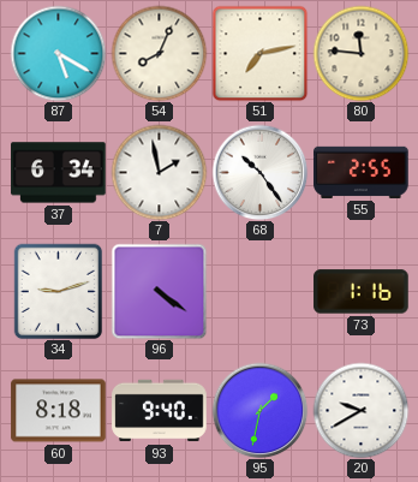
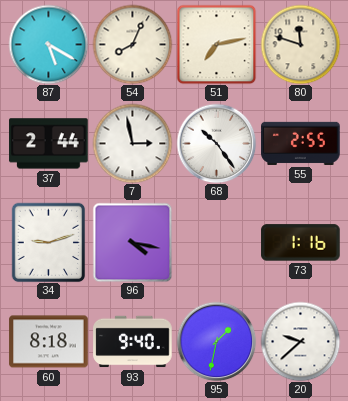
80: 11:46 -> 11:48 (300, 44)
37: 6:34 -> 2:44 (49, 144)
7: 1:58 -> 2:58 (132, 143)
96: 4:21 -> 4:17 (132, 242)
20: 9:40 -> 9:38 (300, 341)
